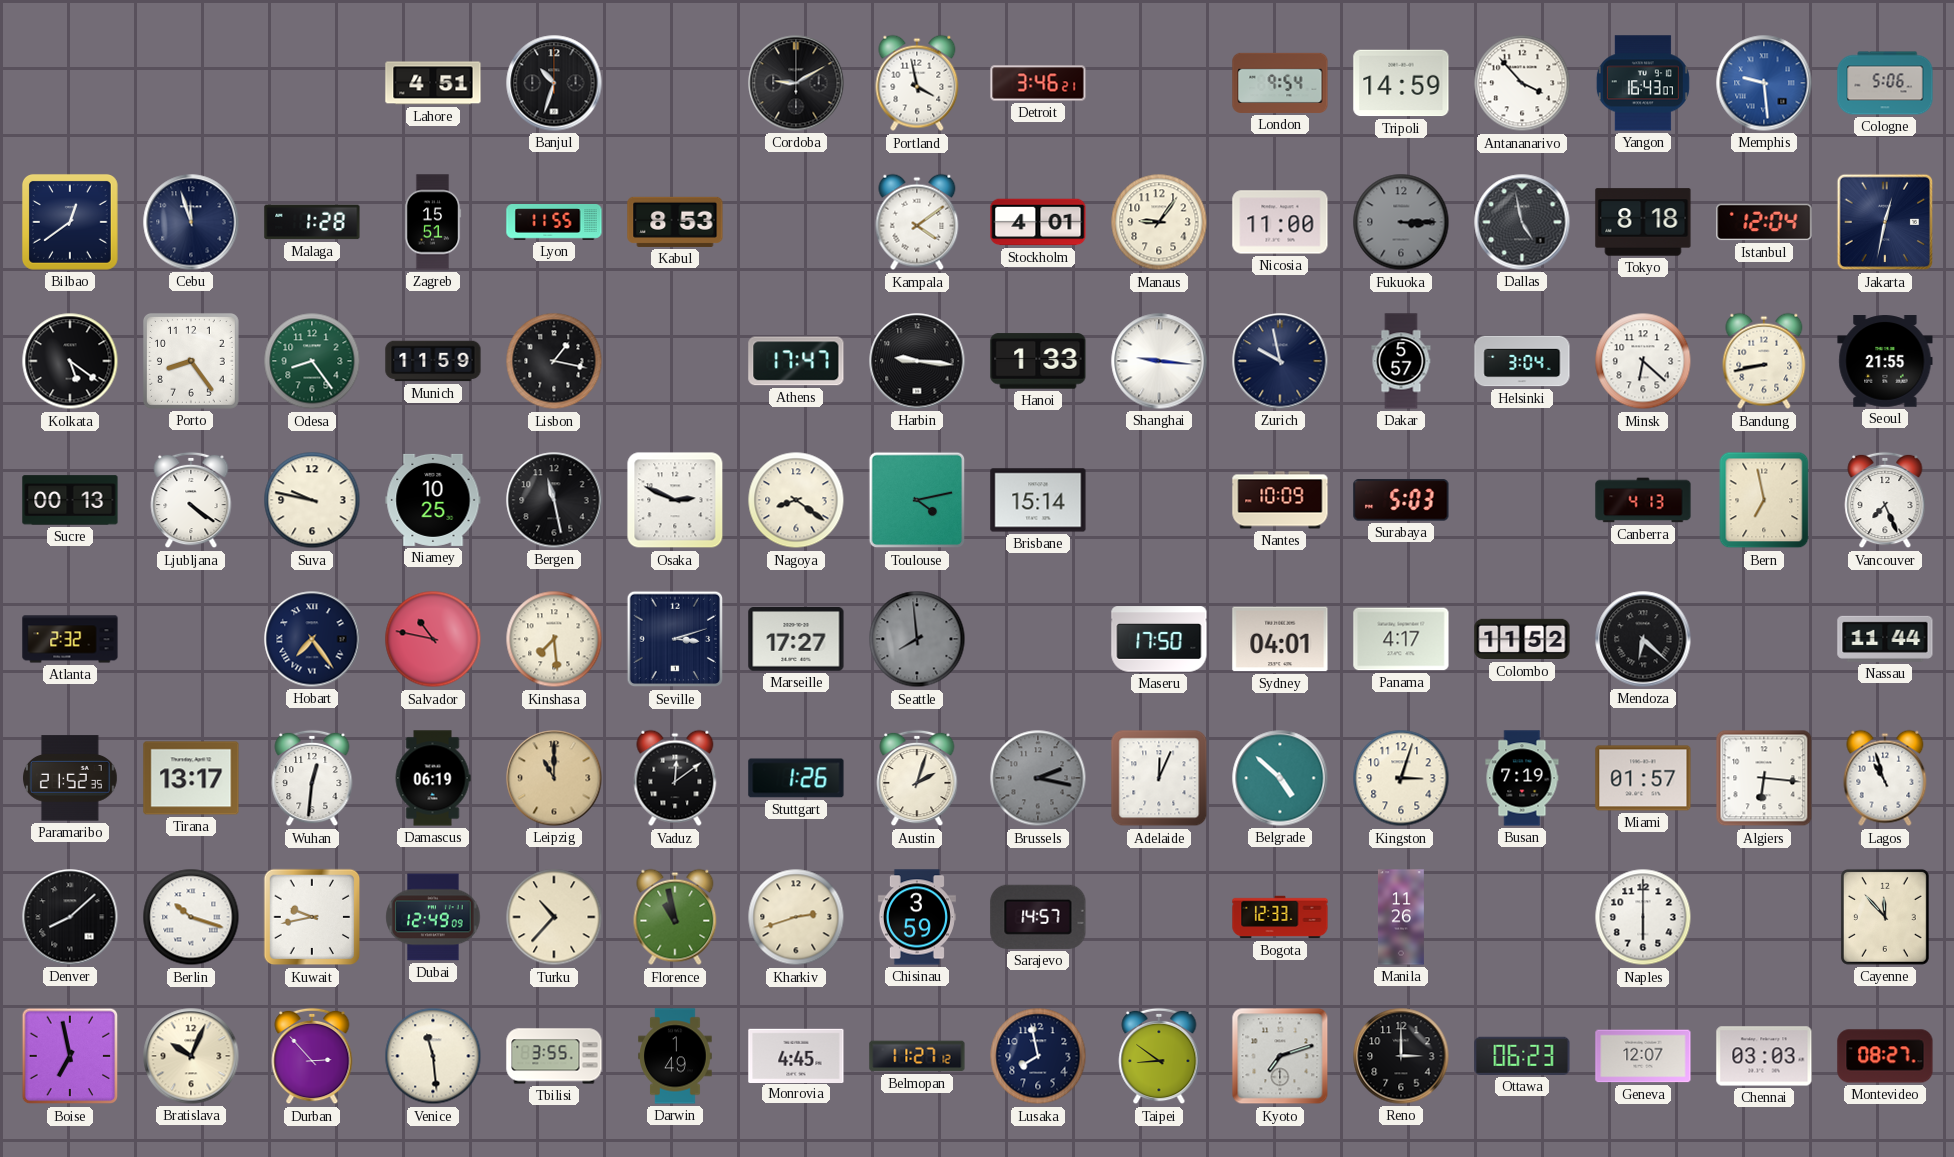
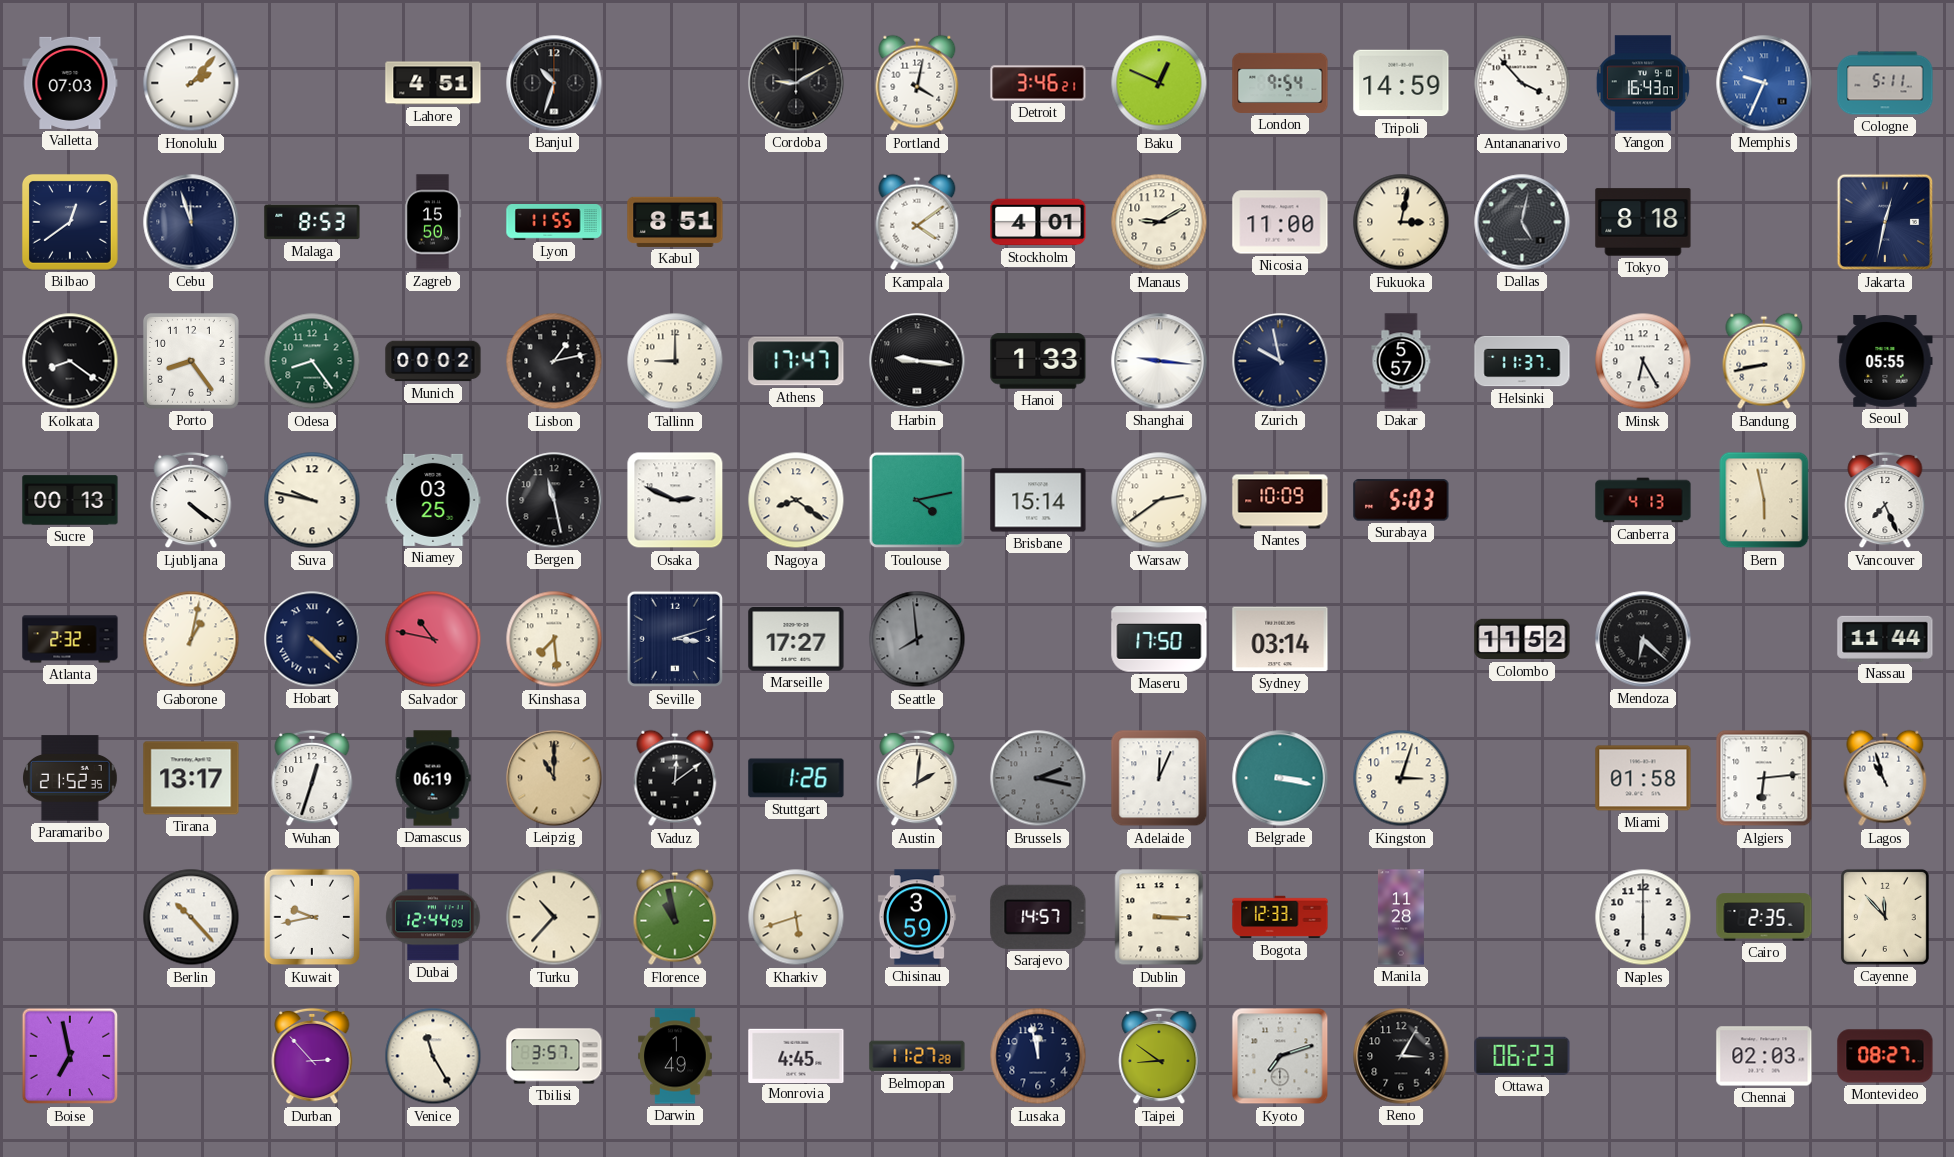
Valletta: none -> 07:03 (70, 83)
Honolulu: none -> 2:07 (191, 83)
Portland: 3:58 -> 4:02 (917, 83)
Baku: none -> 12:49 (1159, 83)
Memphis: 9:29 -> 9:34 (1764, 83)
Cologne: 5:06 -> 5:11 (1885, 83)
Malaga: 1:28 -> 8:53 (312, 222)
Zagreb: 15:51 -> 15:50 (433, 222)
Kabul: 8:53 -> 8:51 (675, 222)
Manaus: 9:06 -> 9:10 (1159, 222)
Fukuoka: 3:15 -> 3:02 (1401, 222)
Fukuoka dial: grey -> cream (1401, 222)
Dallas: 4:58 -> 5:02 (1522, 222)
Istanbul: 12:04 -> none (1764, 222)
Kolkata: 5:21 -> 8:21 (70, 361)
Munich: 11:59 -> 00:02 (433, 361)
Lisbon: 1:17 -> 1:13 (554, 361)
Tallinn: none -> 9:00 (675, 361)
Helsinki: 3:04 -> 11:37 (1522, 361)
Minsk: 6:22 -> 6:25 (1643, 361)
Seoul: 21:55 -> 05:55 (1885, 361)
Niamey: 10:25 -> 03:25 (433, 500)
Warsaw: none -> 2:39 (1159, 500)
Bern: 6:58 -> 5:58 (1764, 500)
Gaborone: none -> 1:02 (191, 639)
Hobart: 7:24 -> 4:22 (312, 639)
Sydney: 04:01 -> 03:14 (1280, 639)
Panama: 4:17 -> none (1401, 639)
Wuhan: 12:31 -> 12:33 (312, 778)
Austin: 2:03 -> 2:01 (917, 778)
Belgrade: 4:52 -> 3:17 (1280, 778)
Busan: 7:19 -> none (1522, 778)
Miami: 01:57 -> 01:58 (1643, 778)
Algiers: 6:16 -> 6:14 (1764, 778)
Denver: 8:08 -> none (70, 917)
Berlin: 10:18 -> 10:23 (191, 917)
Dubai: 12:49 -> 12:44 (433, 917)
Kharkiv: 2:42 -> 5:42 (796, 917)
Dublin: none -> 3:15 (1159, 917)
Manila: 11:26 -> 11:28 (1401, 917)
Cairo: none -> 2:35 (1764, 917)
Bratislava: 10:04 -> none (191, 1056)
Venice: 11:29 -> 11:25 (433, 1056)
Tbilisi: 3:55 -> 3:57 (554, 1056)
Belmopan: 11:27:12 -> 11:27:28 (917, 1056)
Lusaka: 7:58 -> 11:58 (1038, 1056)
Reno: 3:00 -> 3:05 (1401, 1056)
Geneva: 12:07 -> none (1643, 1056)
Chennai: 03:03 -> 02:03 (1764, 1056)
